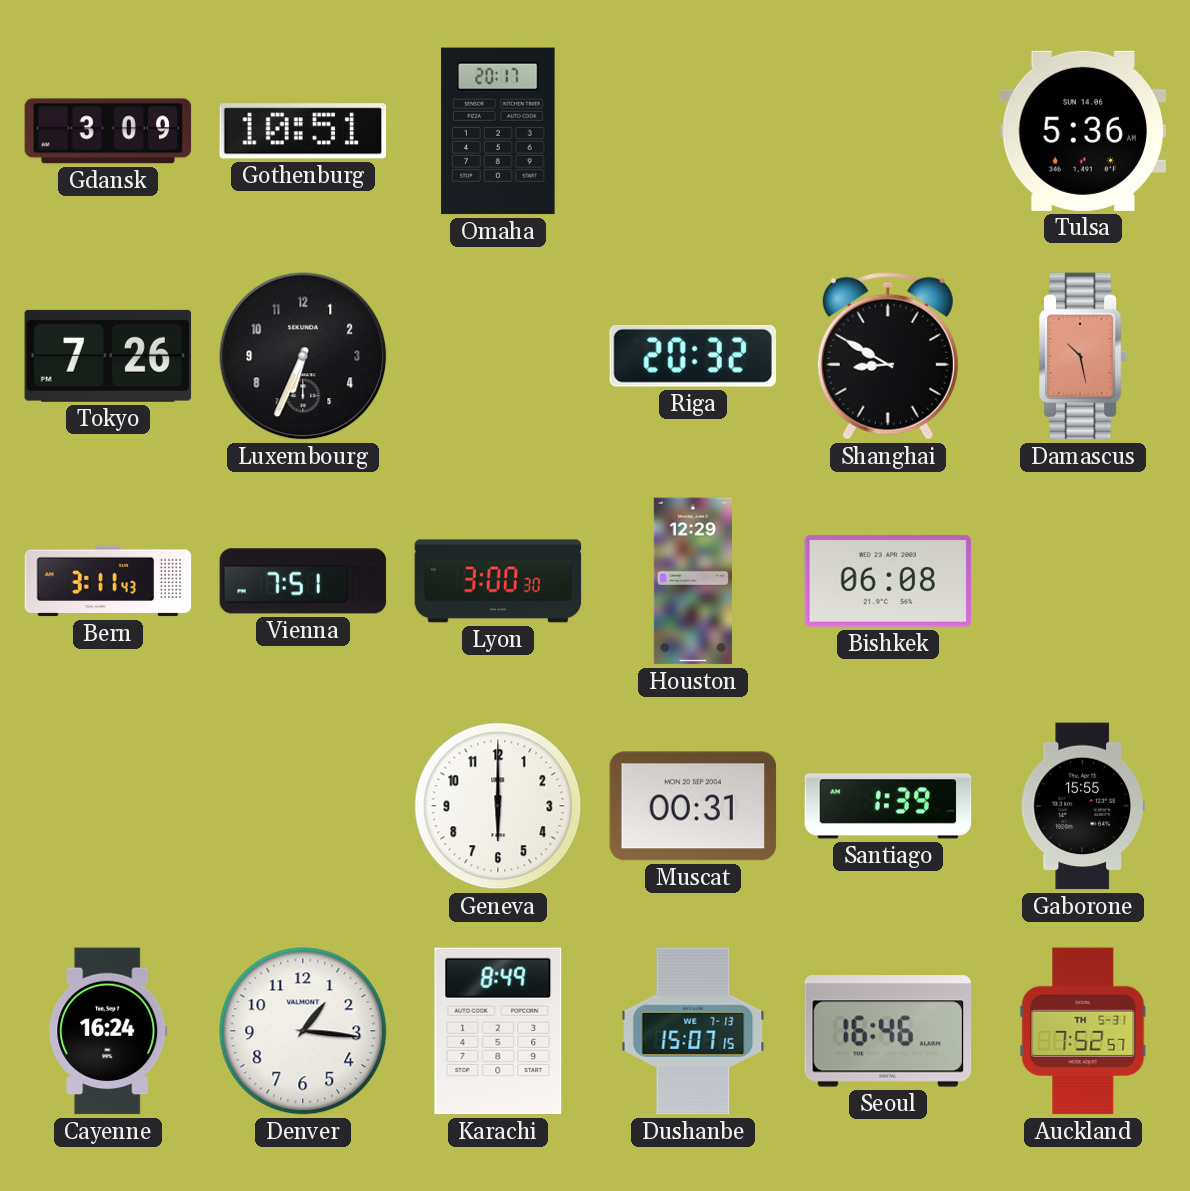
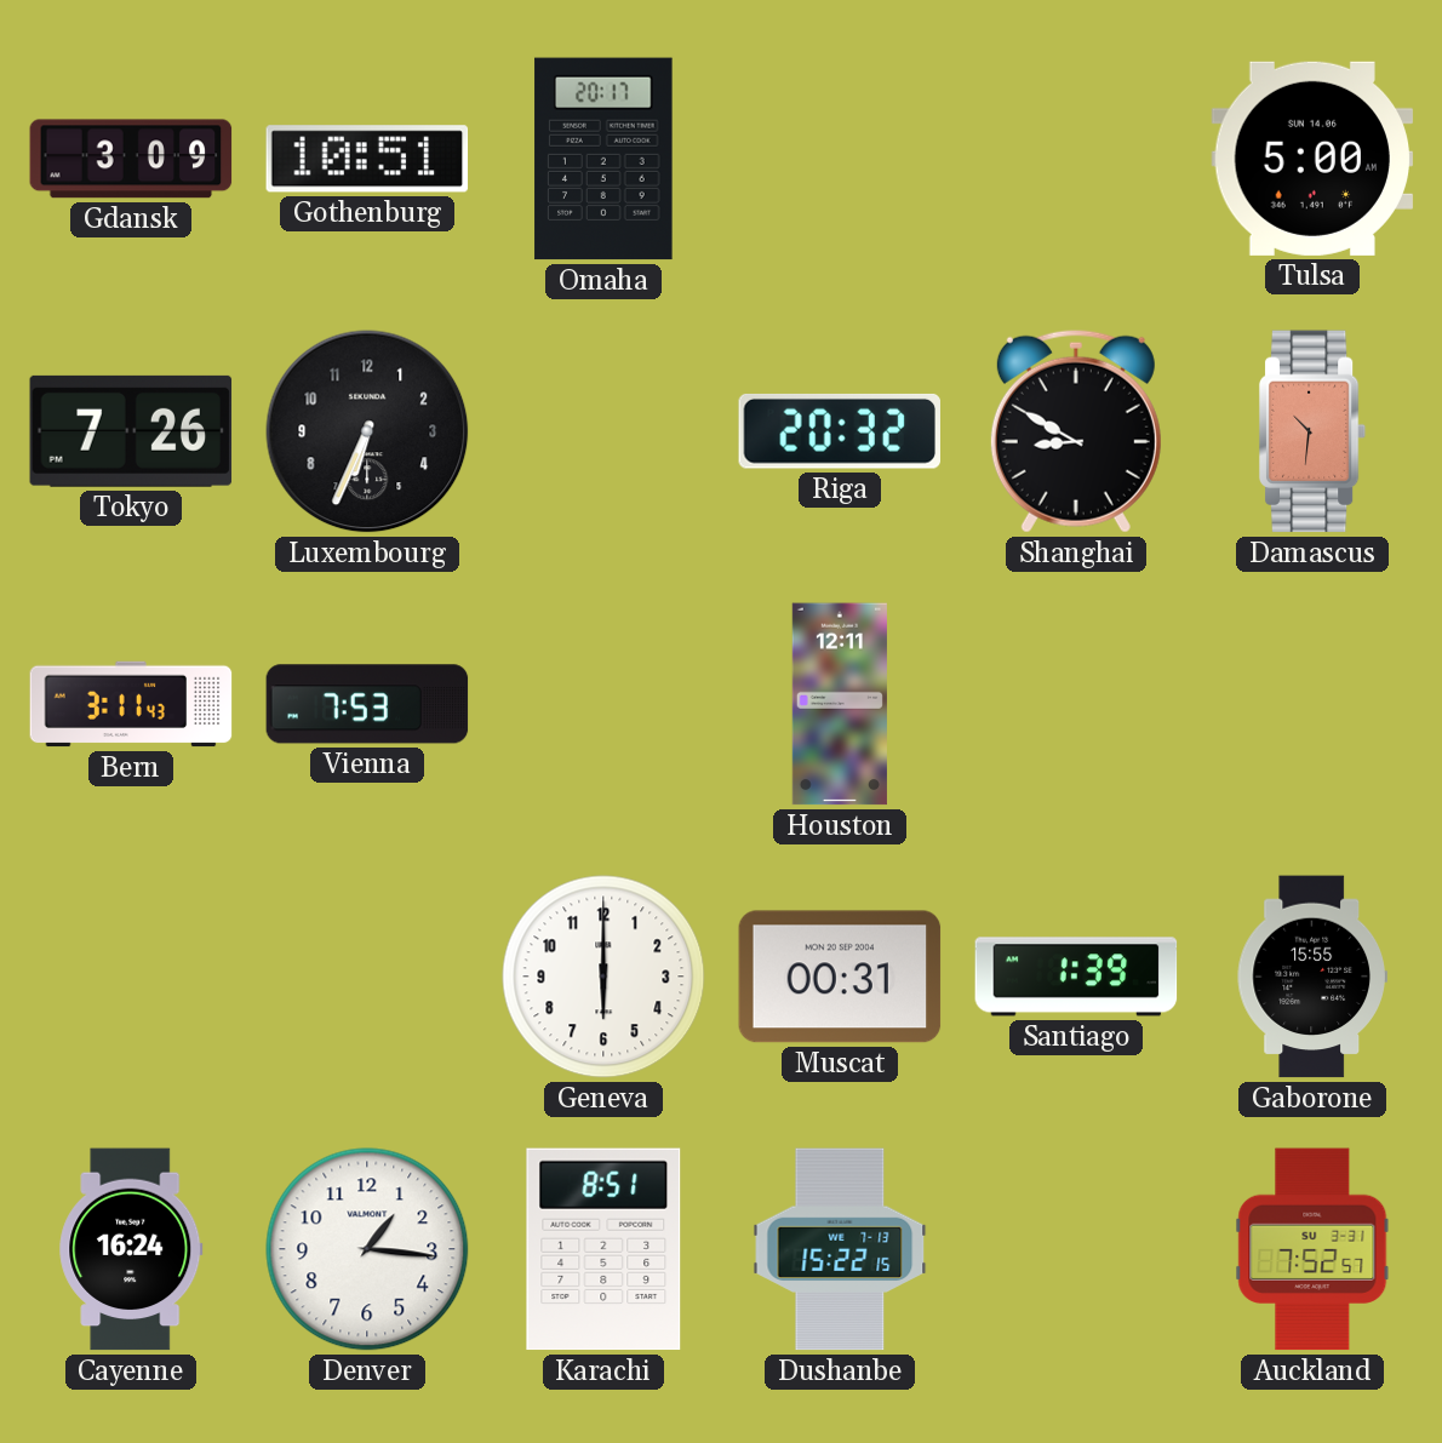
Tulsa: 5:36 -> 5:00 (1312, 159)
Damascus: 10:28 -> 10:31 (1312, 431)
Vienna: 7:51 -> 7:53 (367, 704)
Lyon: 3:00 -> none (498, 581)
Houston: 12:29 -> 12:11 (840, 704)
Bishkek: 06:08 -> none (888, 581)
Karachi: 8:49 -> 8:51 (603, 1249)
Dushanbe: 15:07 -> 15:22 (840, 1249)
Seoul: 16:46 -> none (888, 1031)
Auckland date: TH 5-31 -> SU 3-31 (1312, 1249)
